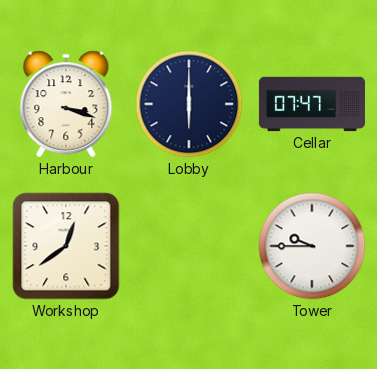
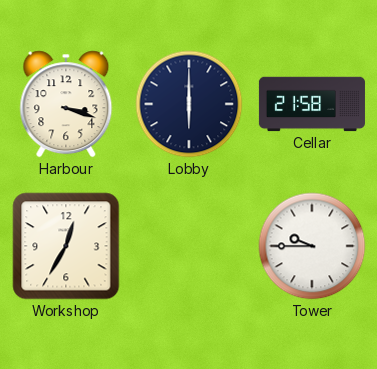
Cellar: 07:47 -> 21:58 (312, 104)
Workshop: 12:39 -> 12:35 (66, 246)
